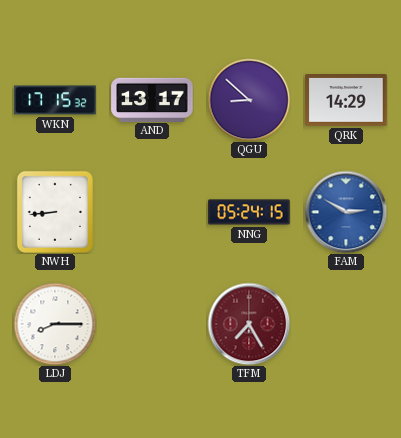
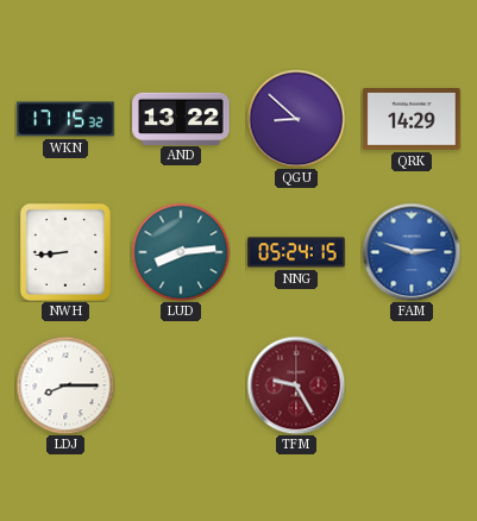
AND: 13:17 -> 13:22 (181, 118)
LUD: none -> 8:14 (181, 252)
FAM: 2:50 -> 2:48 (412, 252)
TFM: 7:25 -> 9:25 (296, 385)
